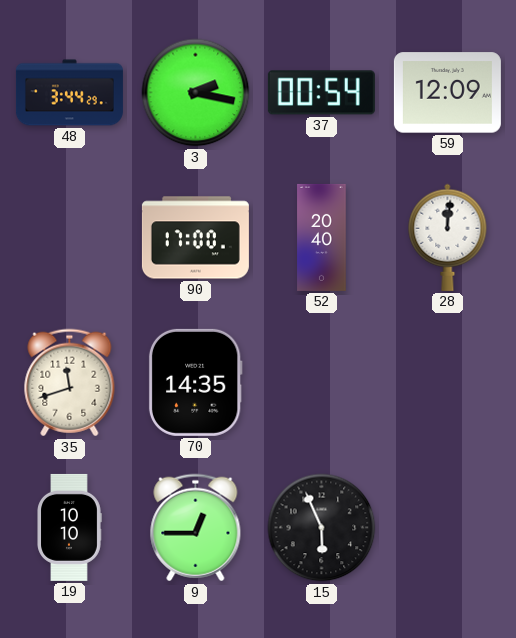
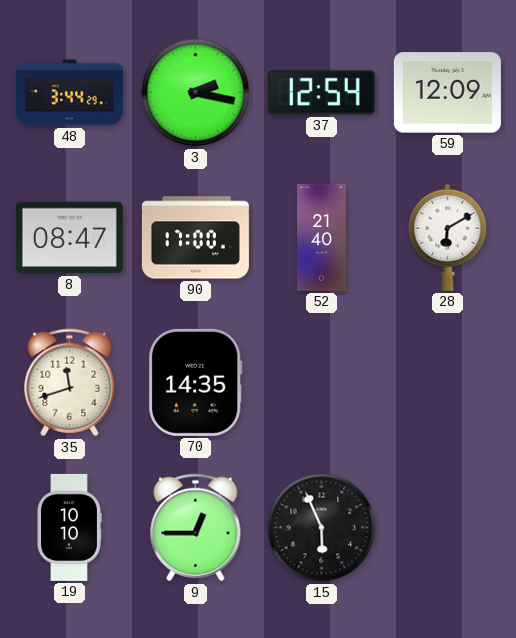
37: 00:54 -> 12:54 (321, 93)
8: none -> 08:47 (69, 238)
52: 20:40 -> 21:40 (322, 237)
28: 12:01 -> 6:10 (448, 237)
